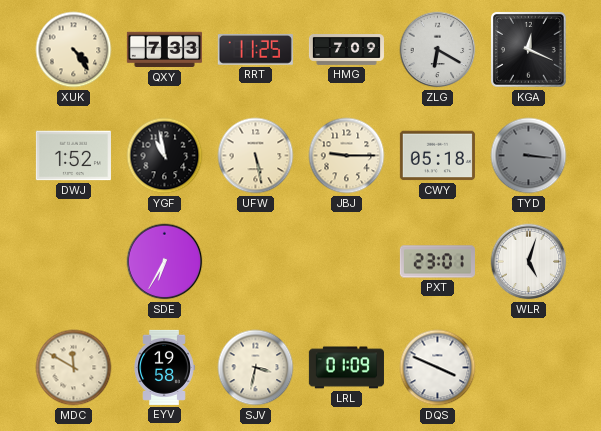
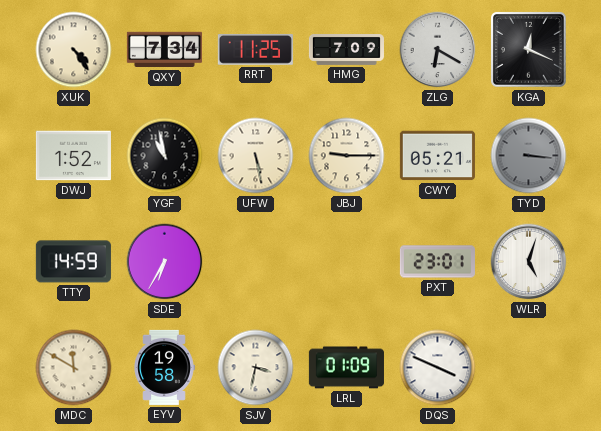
QXY: 7:33 -> 7:34 (164, 50)
CWY: 05:18 -> 05:21 (437, 156)
TTY: none -> 14:59 (73, 262)
